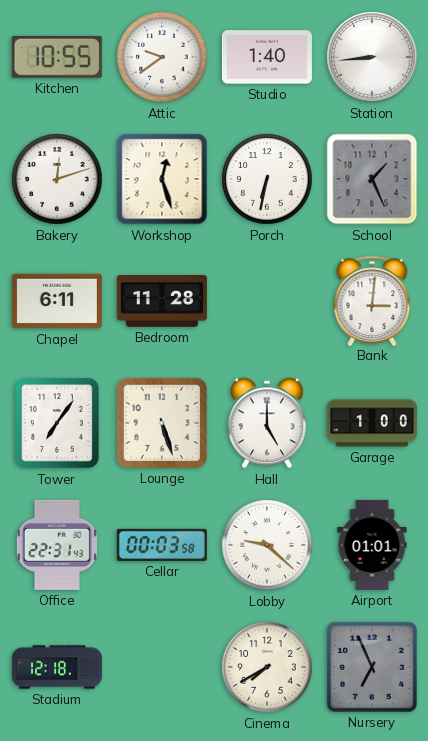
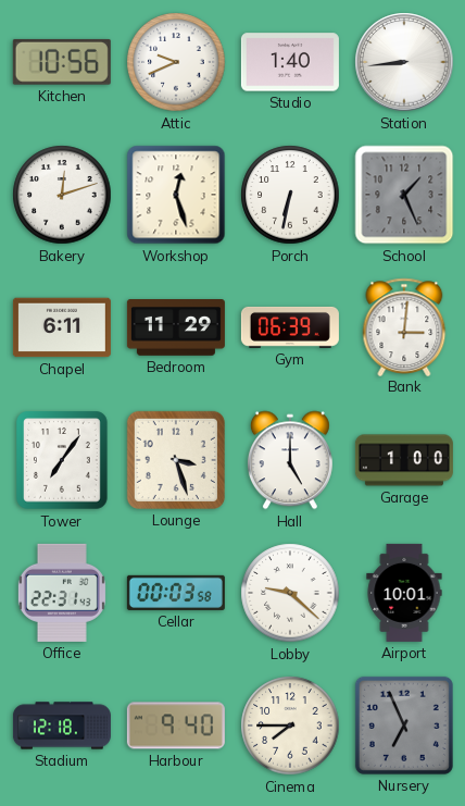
Kitchen: 10:55 -> 10:56 (62, 62)
Attic: 9:39 -> 9:41 (176, 62)
Bedroom: 11:28 -> 11:29 (176, 328)
Gym: none -> 06:39 (290, 327)
Lounge: 5:27 -> 3:27 (176, 460)
Airport: 01:01 -> 10:01 (404, 593)
Harbour: none -> 9:40 (176, 726)
Cinema: 7:40 -> 7:45 (290, 726)
